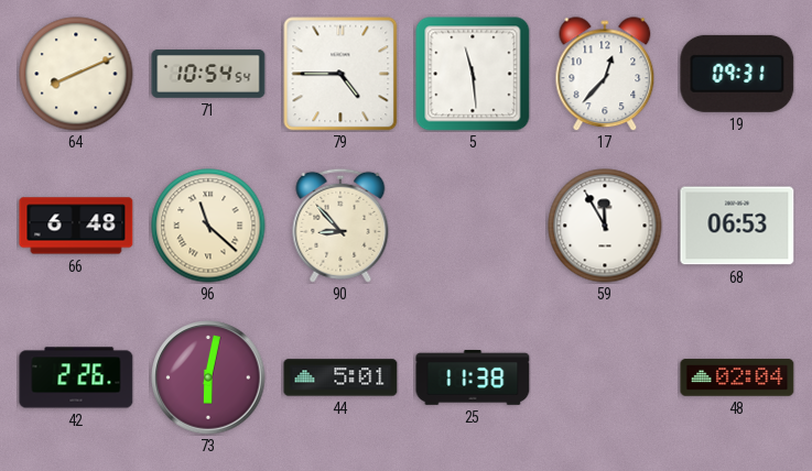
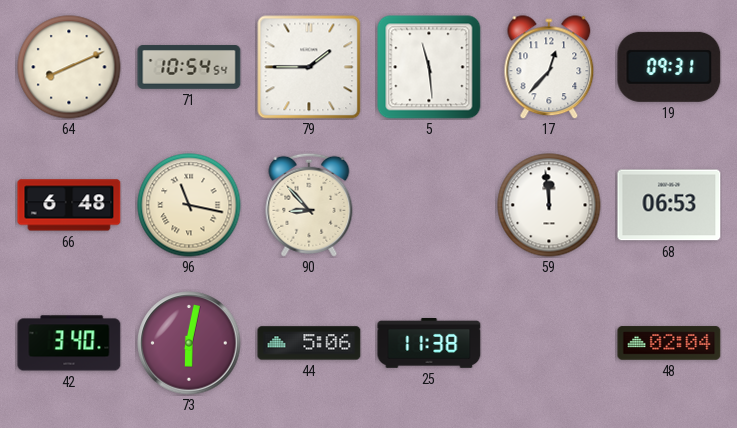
79: 4:45 -> 1:45 (309, 67)
96: 11:22 -> 11:17 (189, 205)
59: 11:55 -> 11:59 (549, 205)
42: 2:26 -> 3:40 (69, 343)
44: 5:01 -> 5:06 (309, 343)
